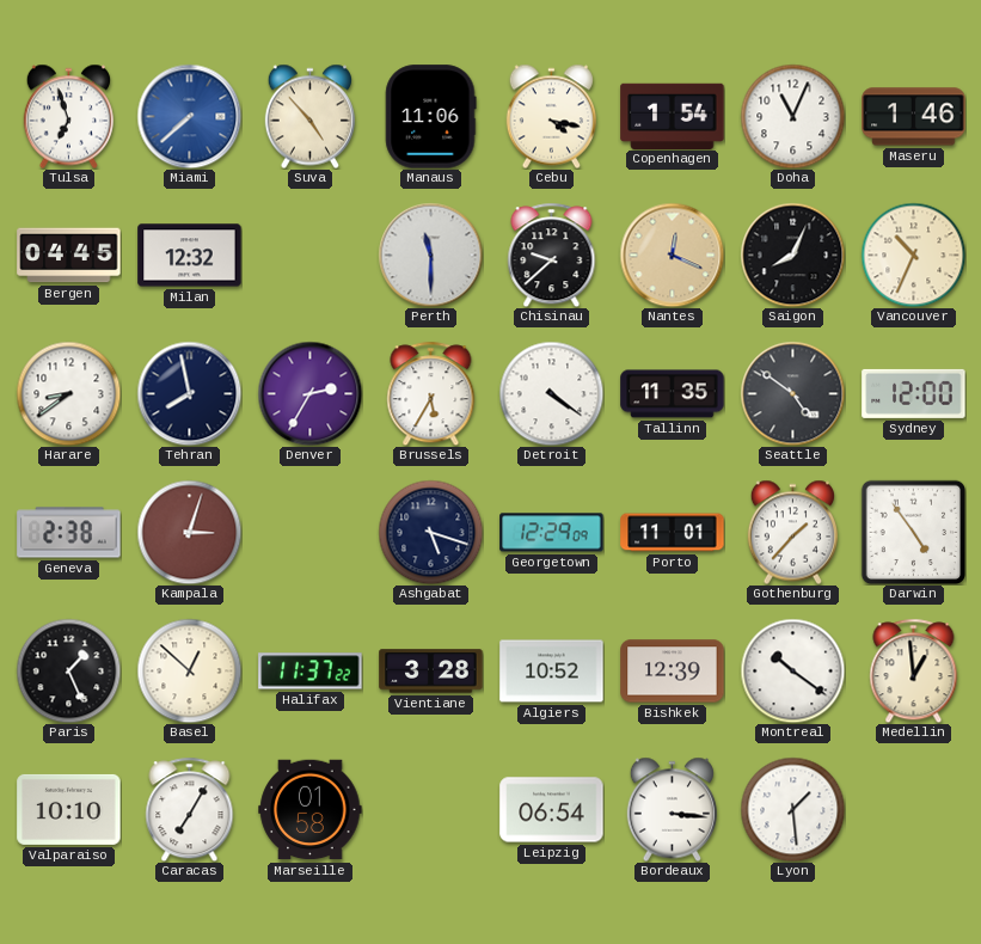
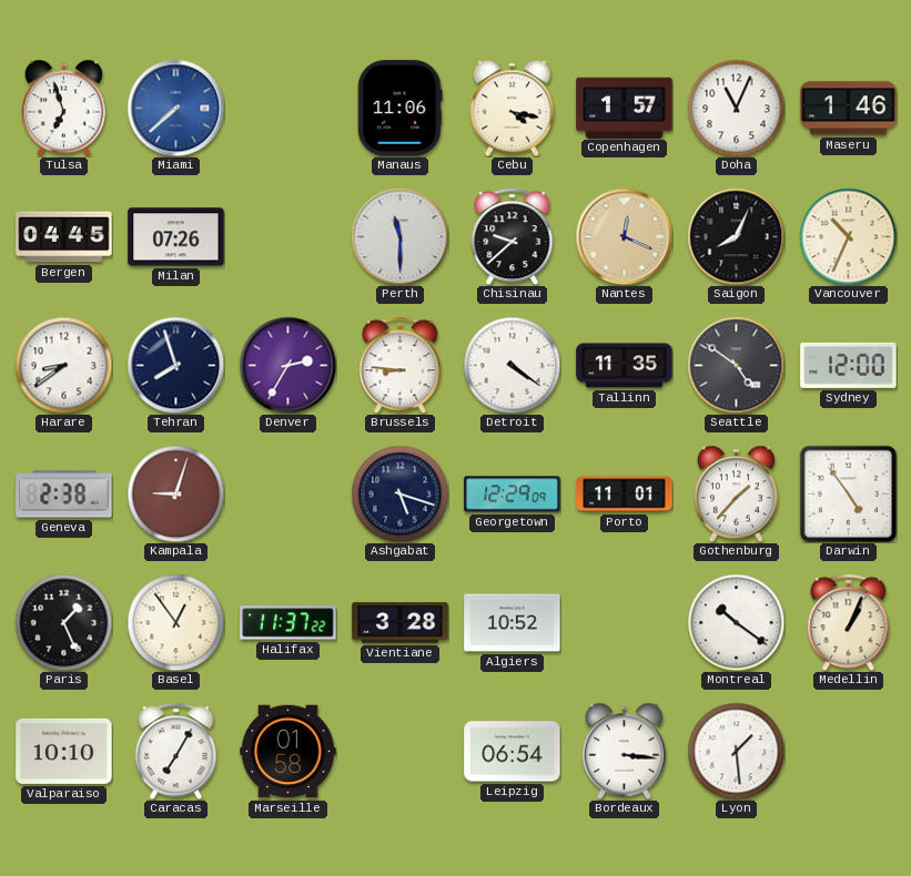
Suva: 4:53 -> none (309, 116)
Copenhagen: 1:54 -> 1:57 (625, 108)
Milan: 12:32 -> 07:26 (176, 237)
Tehran: 7:58 -> 7:57 (175, 365)
Brussels: 5:35 -> 8:46 (401, 365)
Kampala: 3:03 -> 9:03 (175, 493)
Basel: 12:52 -> 12:54 (175, 622)
Bishkek: 12:39 -> none (673, 672)
Medellin: 12:59 -> 1:04 (849, 622)
